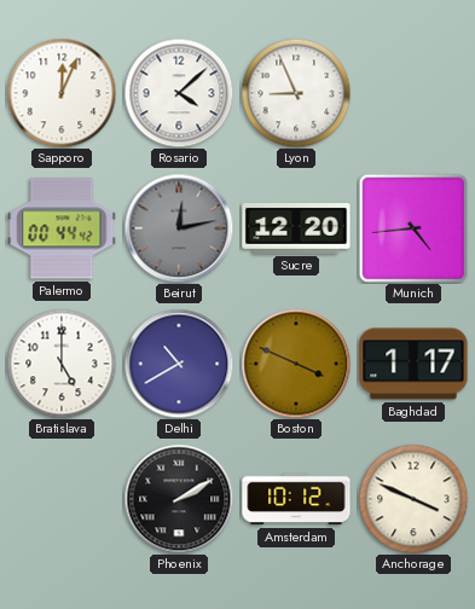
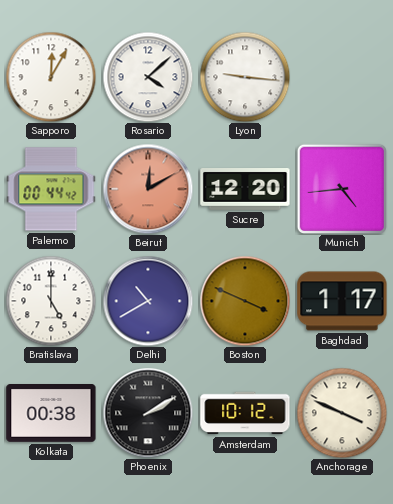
Sapporo: 12:04 -> 12:05 (51, 77)
Lyon: 8:56 -> 9:16 (245, 77)
Beirut: 12:13 -> 12:10 (148, 189)
Beirut dial: grey -> salmon (148, 189)
Kolkata: none -> 00:38 (51, 414)
